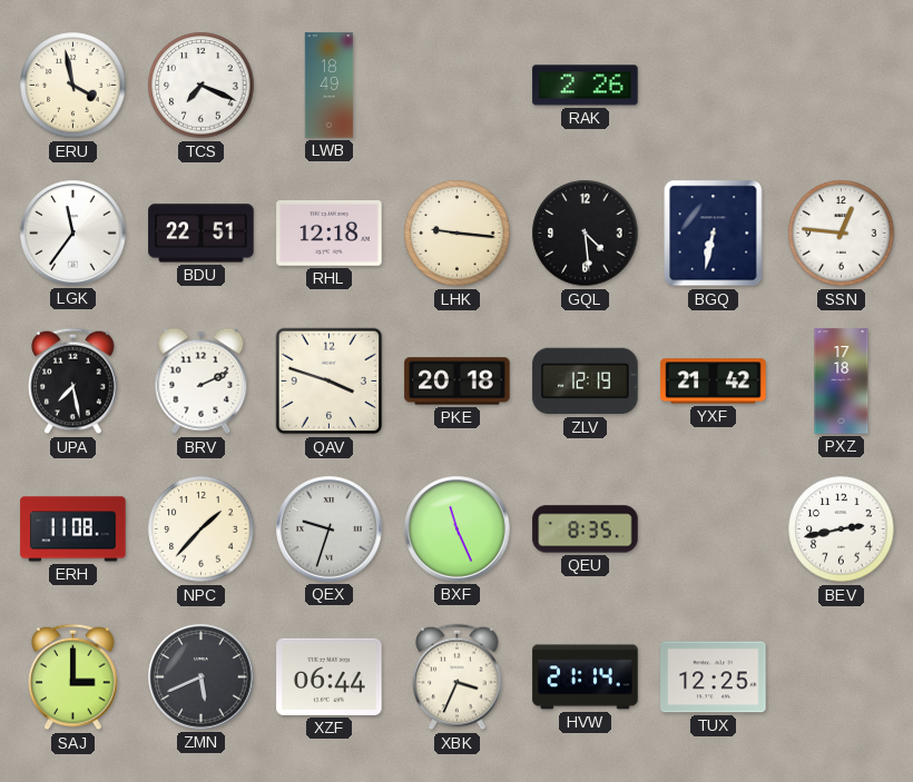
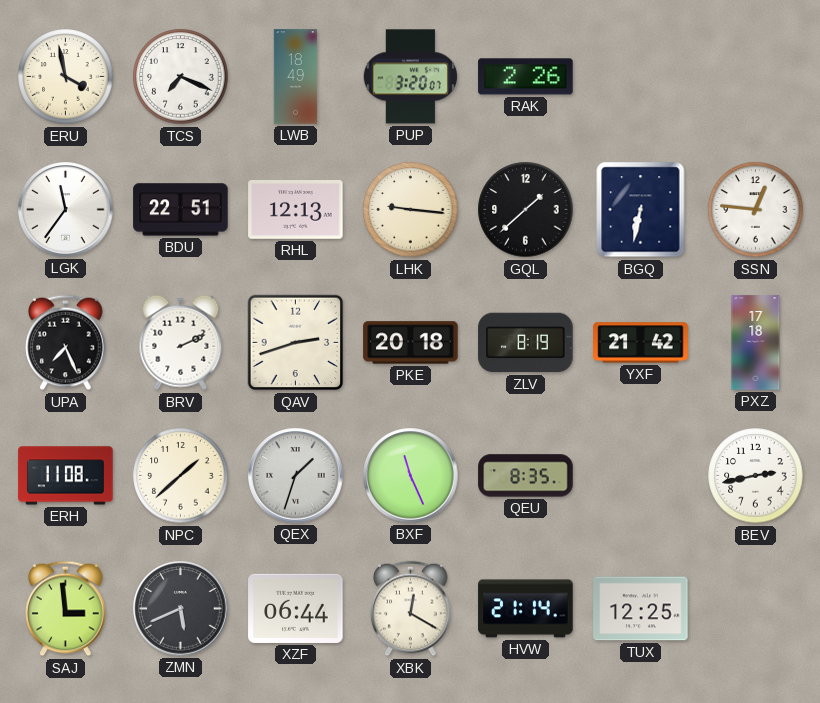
PUP: none -> 3:20 (410, 77)
RHL: 12:18 -> 12:13 (296, 210)
GQL: 4:29 -> 1:38 (526, 210)
UPA: 7:28 -> 7:26 (66, 343)
QAV: 3:48 -> 2:42 (296, 343)
ZLV: 12:19 -> 8:19 (526, 343)
NPC: 1:37 -> 1:38 (181, 476)
QEX: 9:33 -> 1:33 (296, 476)
SAJ: 3:00 -> 2:59 (66, 609)
XBK: 3:34 -> 12:20 (411, 609)
